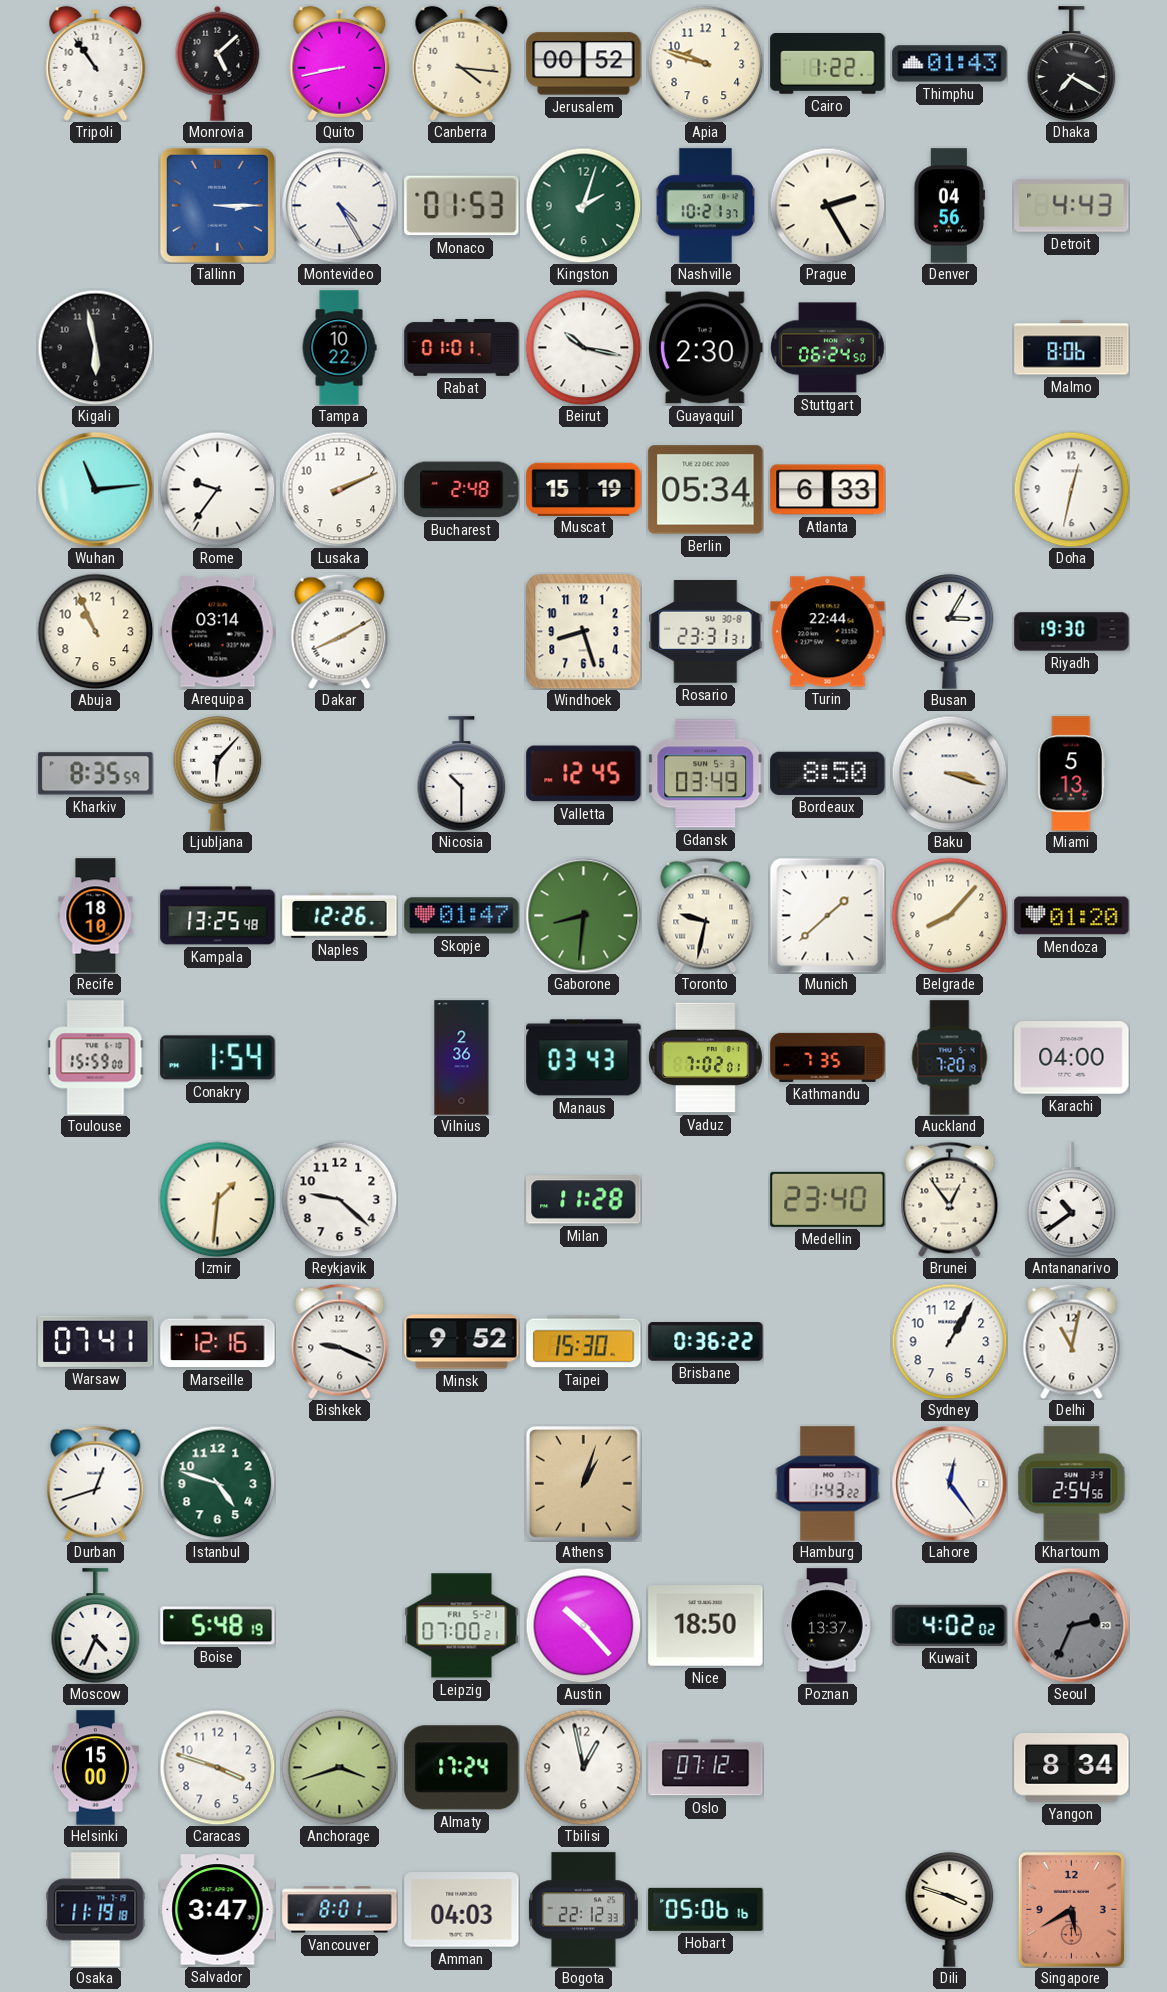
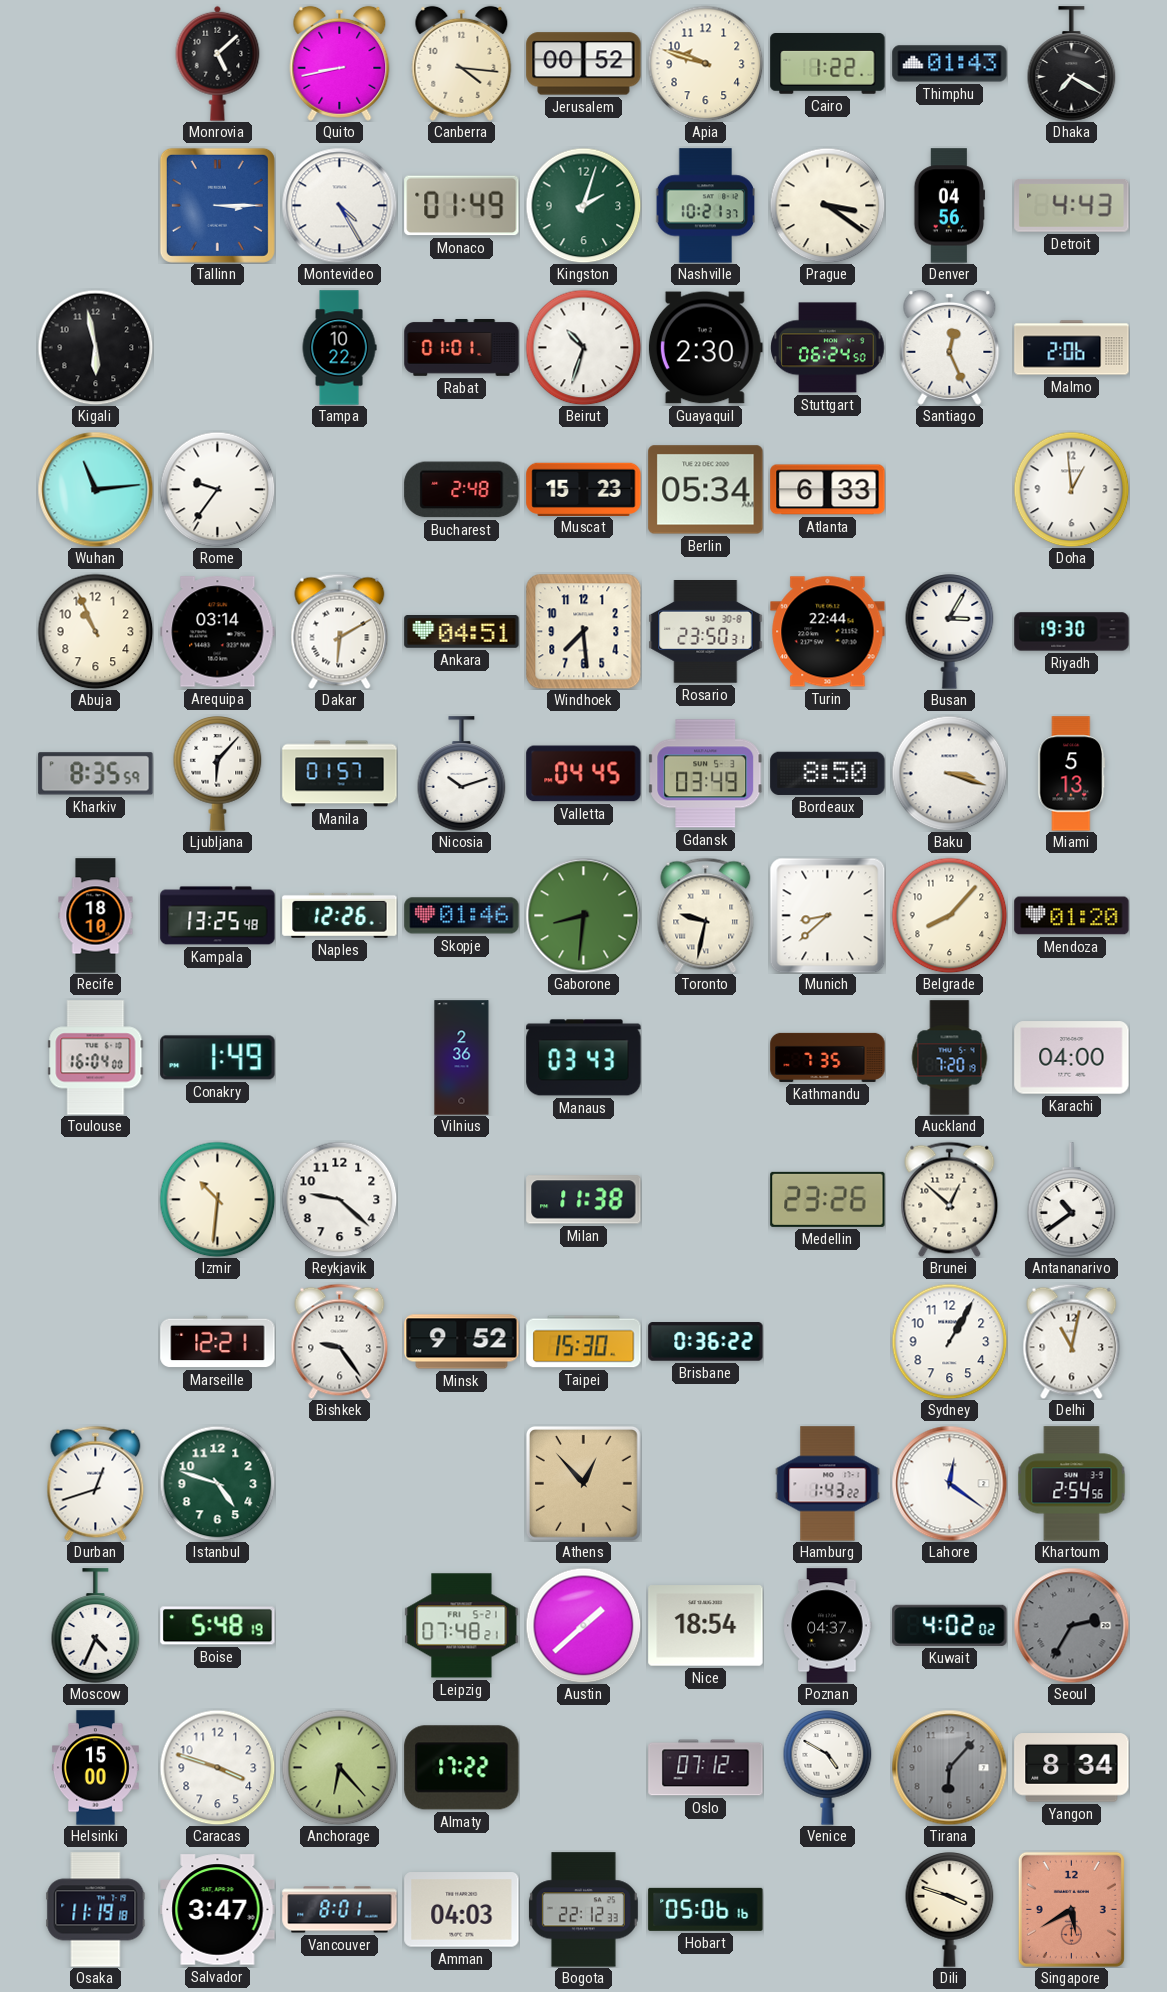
Tripoli: 10:54 -> none (96, 63)
Monaco: 01:53 -> 01:49 (462, 206)
Prague: 2:25 -> 3:21 (827, 205)
Beirut: 10:17 -> 10:33 (583, 347)
Santiago: none -> 12:26 (950, 347)
Malmo: 8:06 -> 2:06 (1072, 348)
Lusaka: 2:11 -> none (339, 489)
Muscat: 15:19 -> 15:23 (584, 489)
Doha: 12:32 -> 12:59 (1071, 489)
Dakar: 8:10 -> 6:10 (340, 631)
Ankara: none -> 04:51 (462, 632)
Windhoek: 8:27 -> 7:29 (583, 631)
Rosario: 23:31 -> 23:50 (706, 632)
Manila: none -> 01:57 (340, 774)
Nicosia: 10:30 -> 10:12 (462, 774)
Valletta: 12:45 -> 04:45 (584, 774)
Skopje: 01:47 -> 01:46 (462, 916)
Munich: 1:38 -> 8:38 (827, 915)
Toulouse: 15:59 -> 16:04 (96, 1058)
Conakry: 1:54 -> 1:49 (218, 1058)
Vaduz: 7:02 -> none (706, 1058)
Izmir: 1:31 -> 10:31 (217, 1199)
Milan: 11:28 -> 11:38 (584, 1200)
Medellin: 23:40 -> 23:26 (828, 1199)
Brunei: 12:54 -> 12:52 (950, 1199)
Warsaw: 07:41 -> none (96, 1341)
Marseille: 12:16 -> 12:21 (218, 1342)
Bishkek: 9:19 -> 9:24 (340, 1341)
Athens: 1:03 -> 12:53 (583, 1483)
Lahore: 12:24 -> 12:21 (949, 1483)
Leipzig: 07:00 -> 07:48 (462, 1626)
Austin: 10:23 -> 1:38 (583, 1625)
Nice: 18:50 -> 18:54 (706, 1626)
Poznan: 13:37 -> 04:37 (827, 1626)
Seoul: 2:34 -> 2:35 (1071, 1625)
Anchorage: 3:42 -> 6:23 (339, 1767)
Almaty: 17:24 -> 17:22 (462, 1768)
Tbilisi: 12:58 -> none (583, 1767)
Venice: none -> 4:50 (828, 1768)
Tirana: none -> 6:07 (949, 1767)
